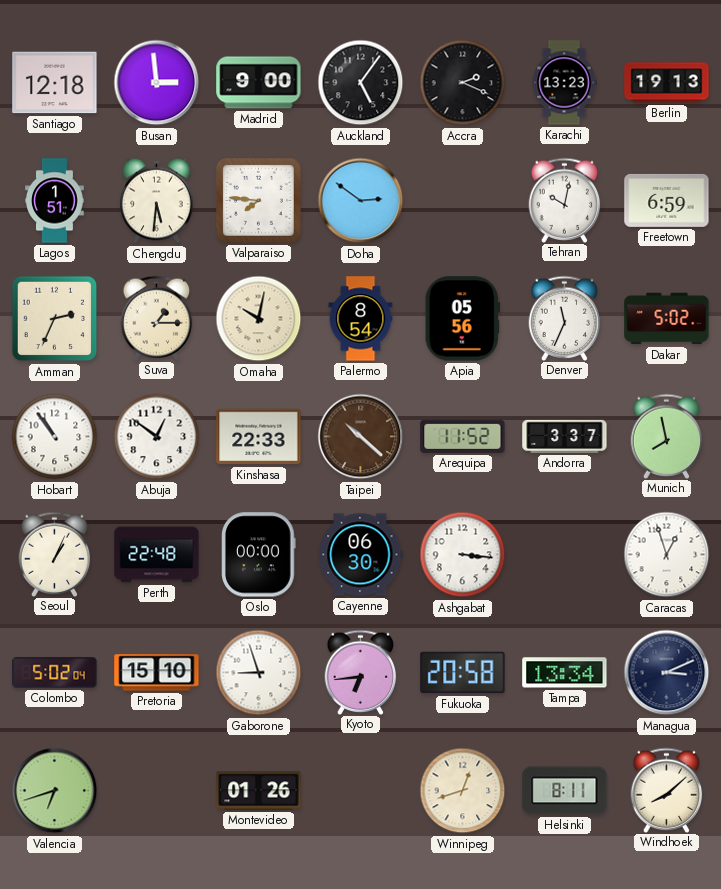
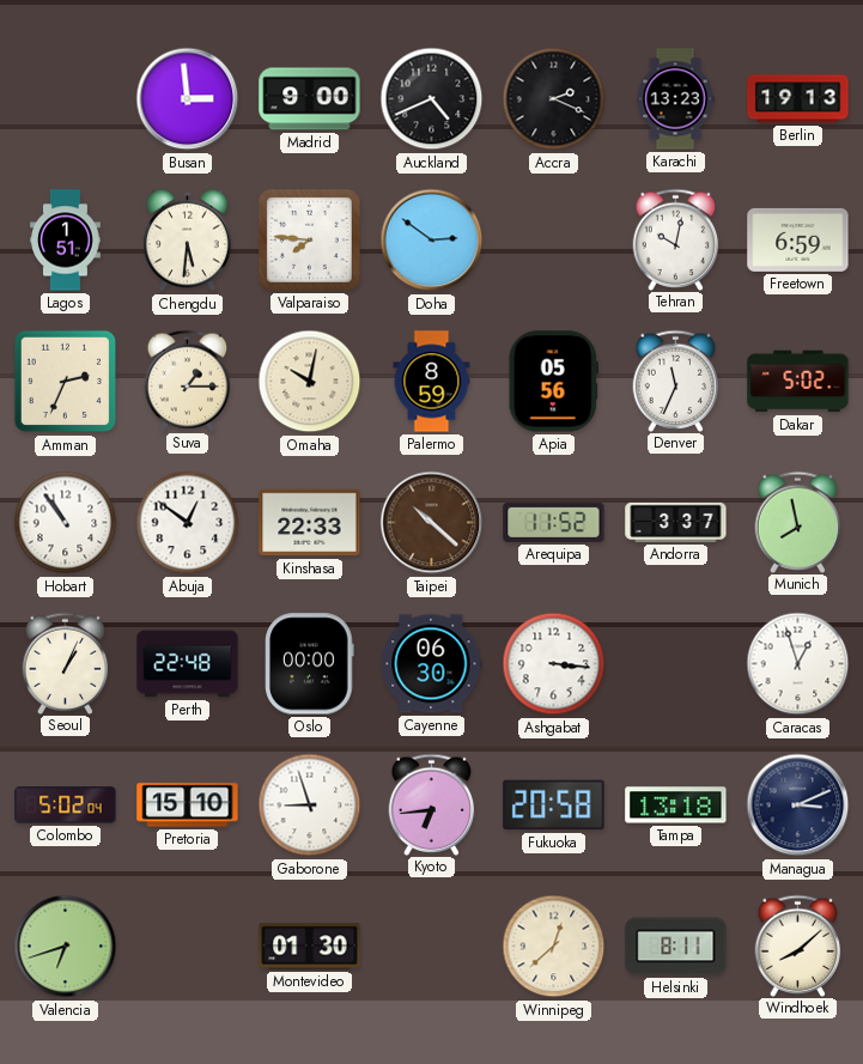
Santiago: 12:18 -> none (55, 83)
Auckland: 5:06 -> 4:41 (432, 99)
Palermo: 8:54 -> 8:59 (432, 382)
Tampa: 13:34 -> 13:18 (676, 805)
Montevideo: 01:26 -> 01:30 (310, 947)
Winnipeg: 12:42 -> 12:38 (554, 947)
